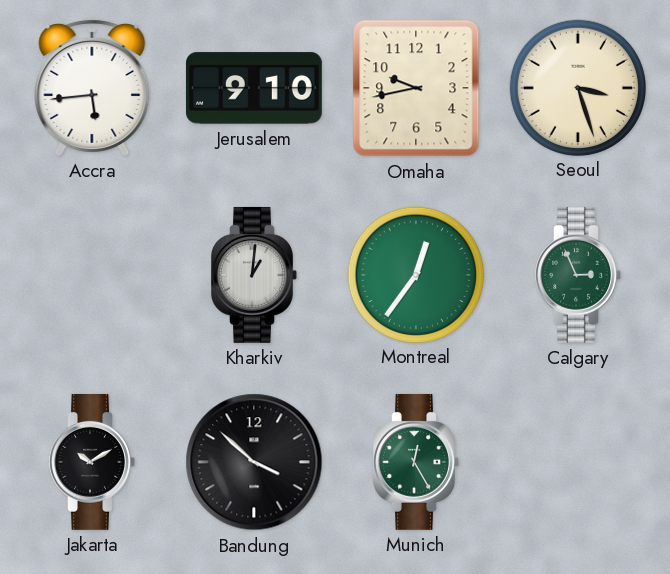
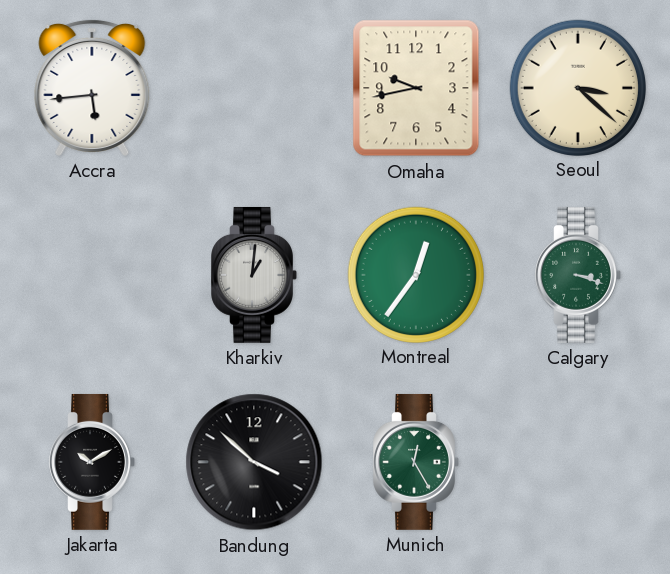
Jerusalem: 9:10 -> none (254, 88)
Seoul: 3:27 -> 3:22 (577, 87)
Calgary: 2:56 -> 3:18 (578, 275)
